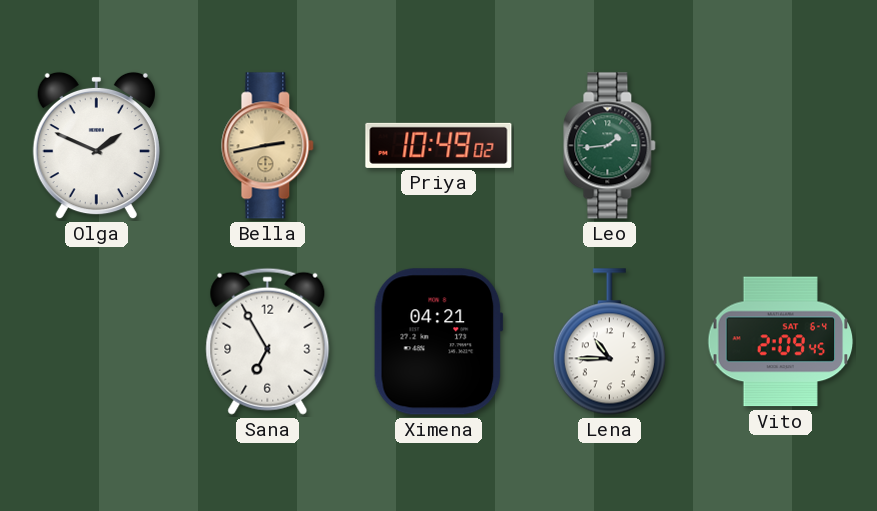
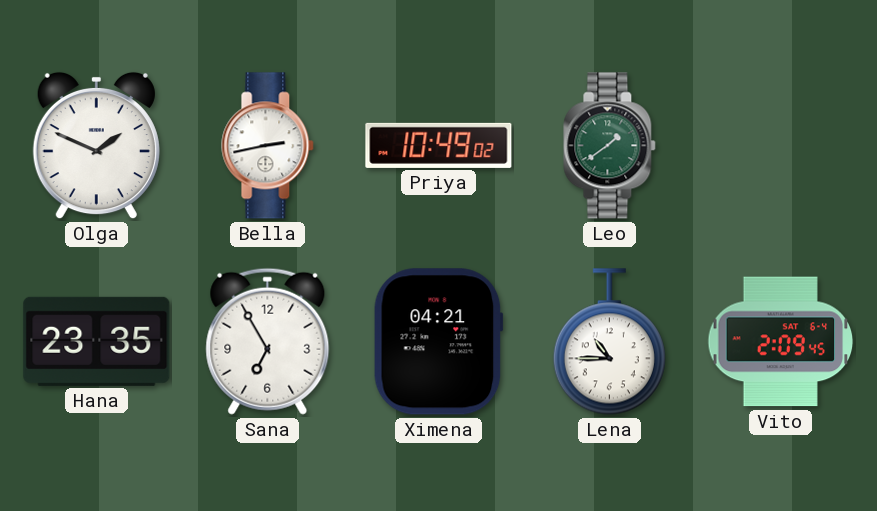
Bella dial: champagne -> white (268, 146)
Leo: 1:44 -> 1:39 (610, 146)
Hana: none -> 23:35 (97, 341)
